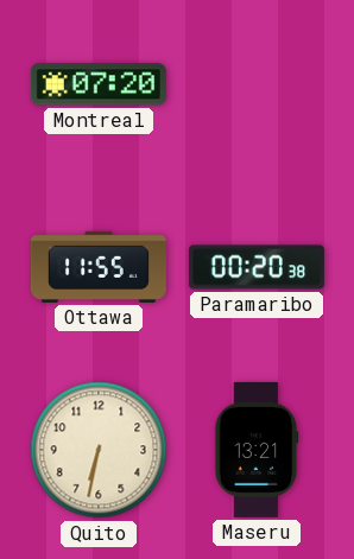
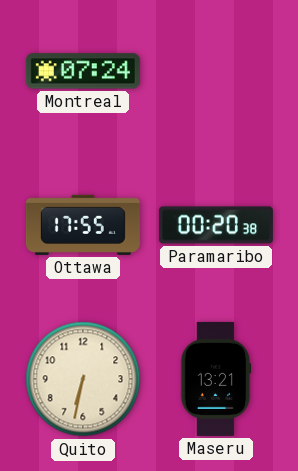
Montreal: 07:20 -> 07:24 (83, 71)
Ottawa: 11:55 -> 17:55 (83, 225)
